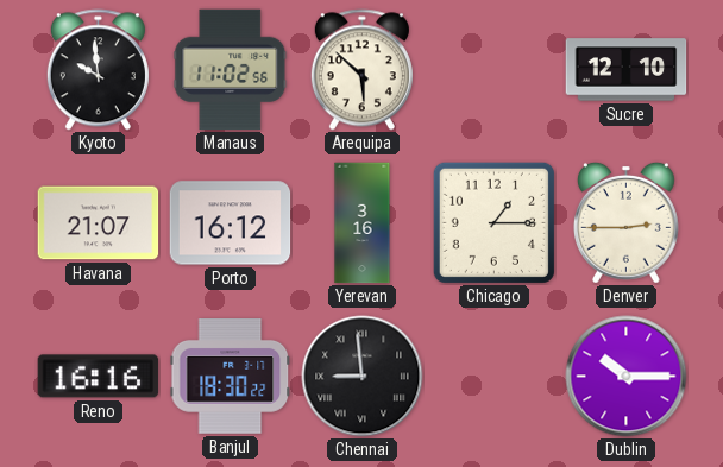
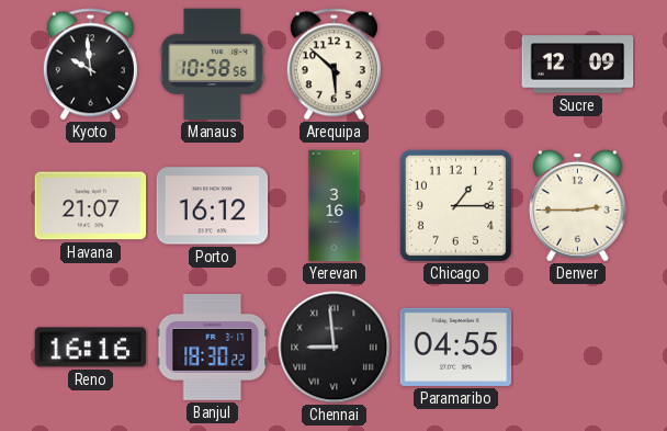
Manaus: 11:02 -> 10:58 (213, 65)
Sucre: 12:10 -> 12:09 (578, 65)
Paramaribo: none -> 04:55 (456, 347)
Dublin: 10:15 -> none (627, 377)
